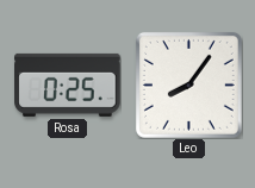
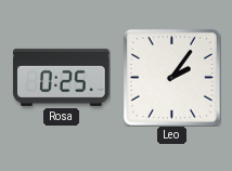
Leo: 8:06 -> 2:06 (171, 77)
